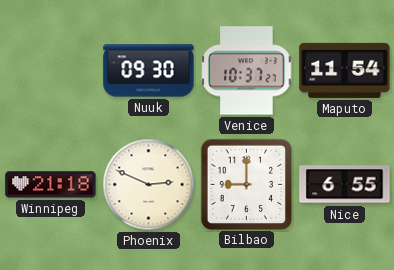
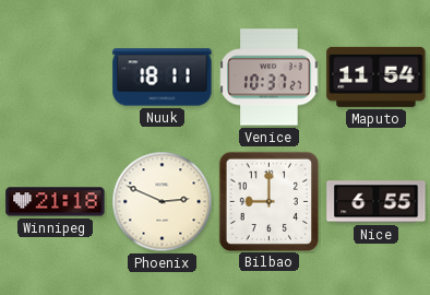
Nuuk: 09:30 -> 18:11 (163, 78)
